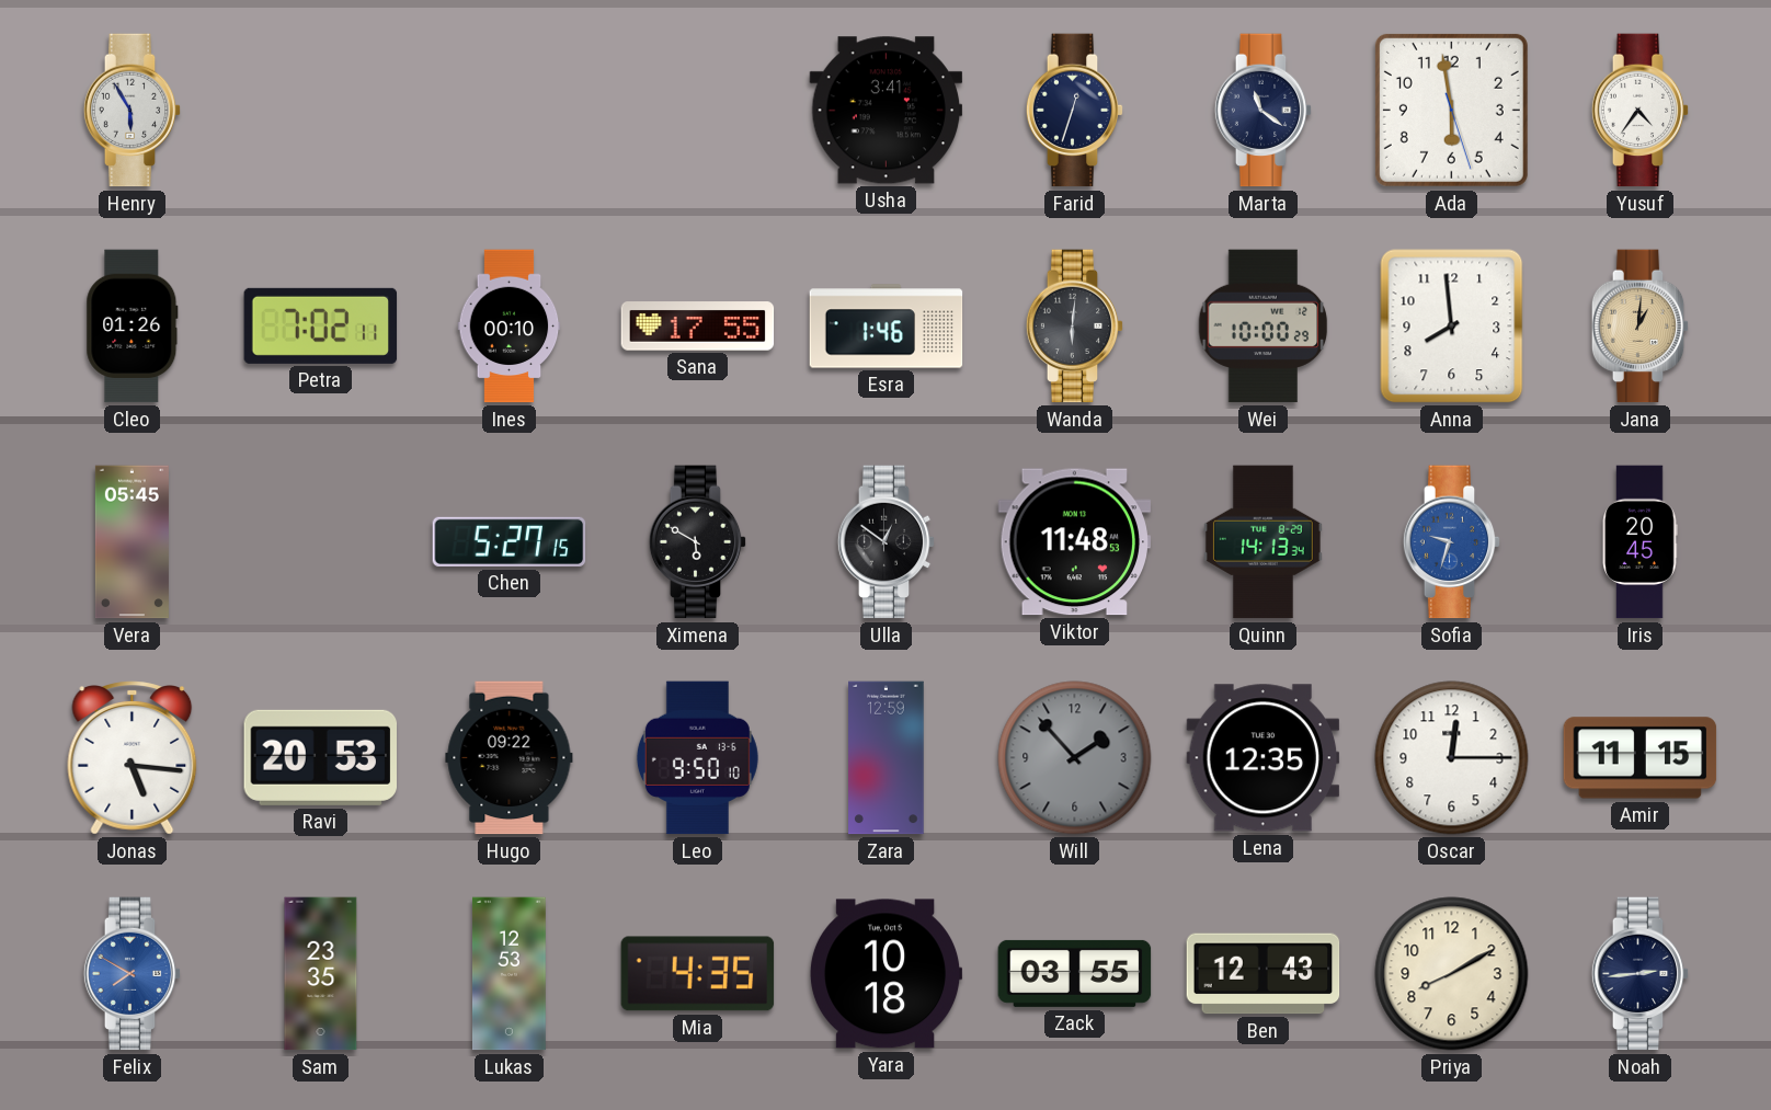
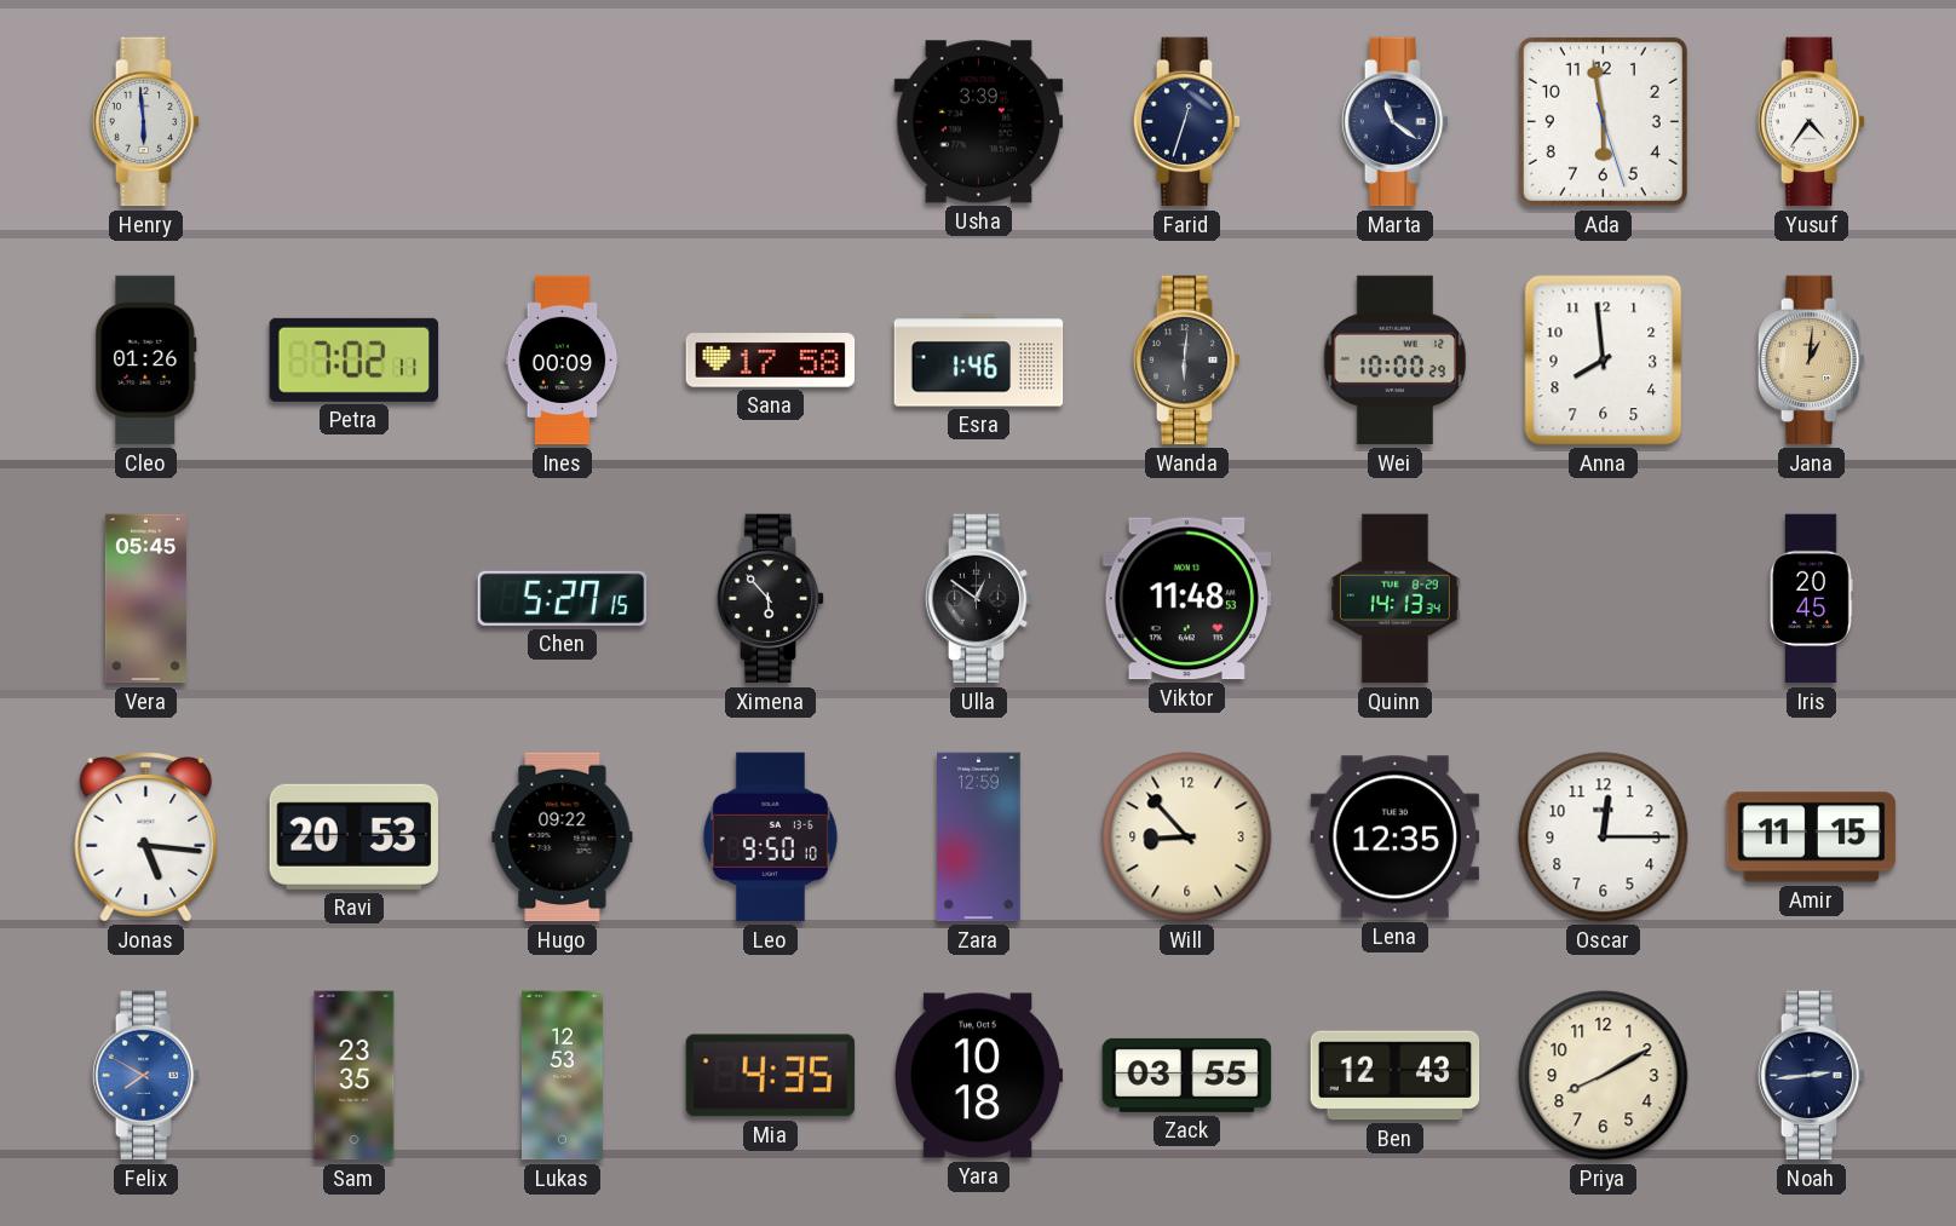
Henry: 5:55 -> 5:59 (146, 122)
Usha: 3:41 -> 3:39 (979, 122)
Ines: 00:10 -> 00:09 (563, 361)
Sana: 17:55 -> 17:58 (771, 361)
Ximena: 5:50 -> 5:53 (771, 599)
Sofia: 9:33 -> none (1452, 542)
Will: 1:53 -> 8:53 (1187, 838)
Will dial: grey -> cream (1187, 838)
